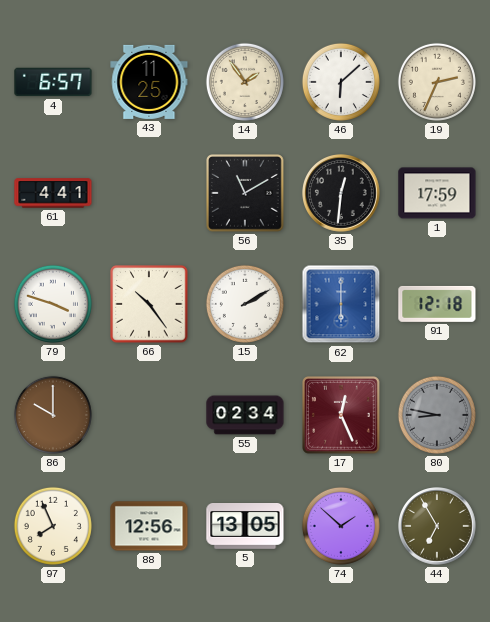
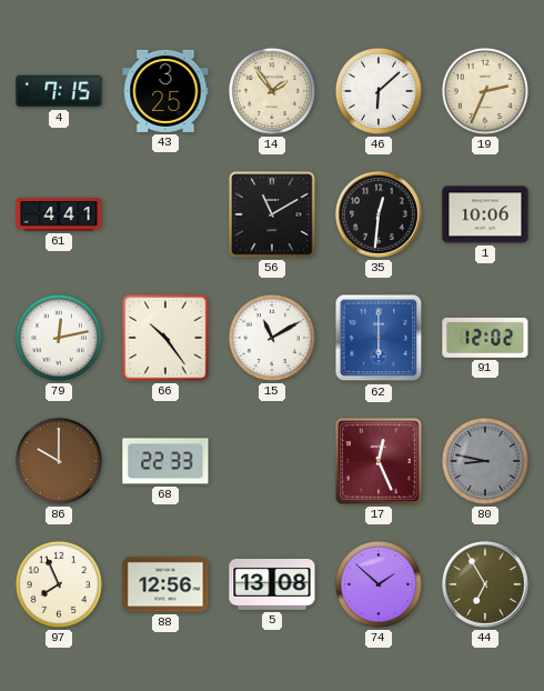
4: 6:57 -> 7:15 (59, 91)
43: 11:25 -> 3:25 (165, 91)
1: 17:59 -> 10:06 (485, 214)
79: 3:48 -> 12:13 (59, 338)
15: 2:10 -> 11:10 (272, 338)
91: 12:18 -> 12:02 (485, 338)
68: none -> 22:33 (165, 461)
55: 02:34 -> none (245, 415)
5: 13:05 -> 13:08 (272, 585)
